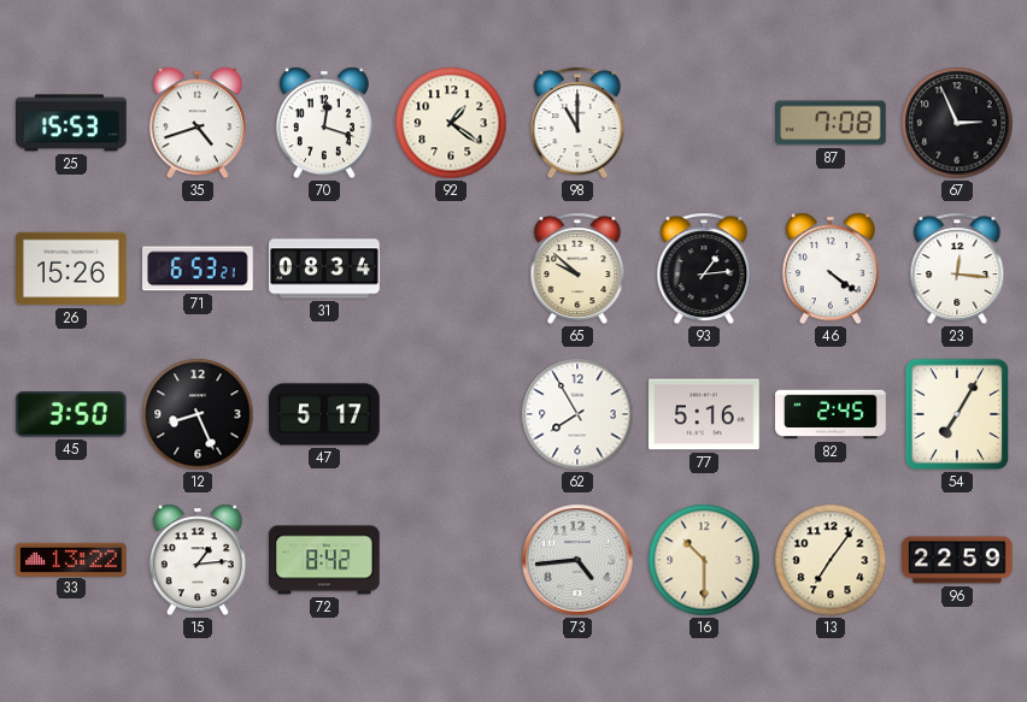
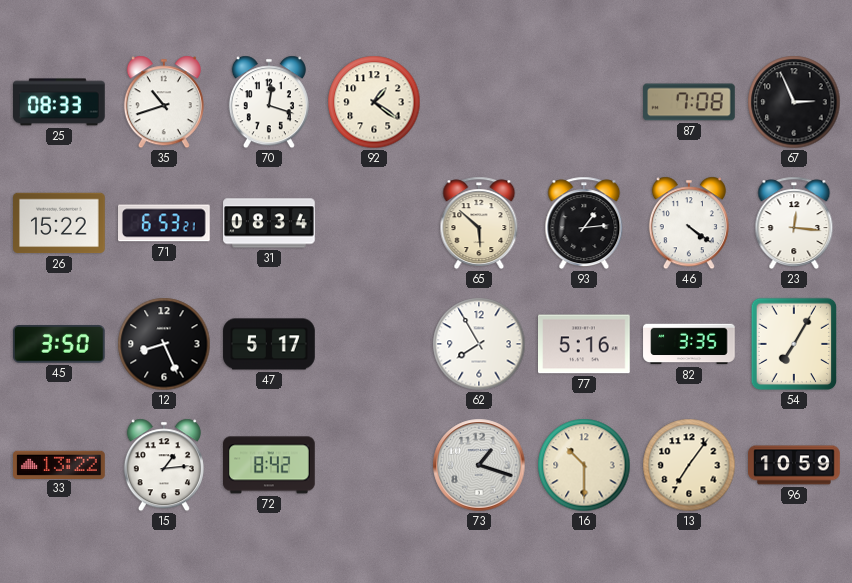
25: 15:53 -> 08:33 (59, 102)
35: 4:42 -> 10:42 (164, 102)
98: 11:00 -> none (577, 123)
26: 15:26 -> 15:22 (59, 223)
65: 9:52 -> 5:52 (479, 223)
82: 2:45 -> 3:35 (689, 344)
73: 4:44 -> 1:18 (479, 465)
96: 22:59 -> 10:59 (794, 465)
